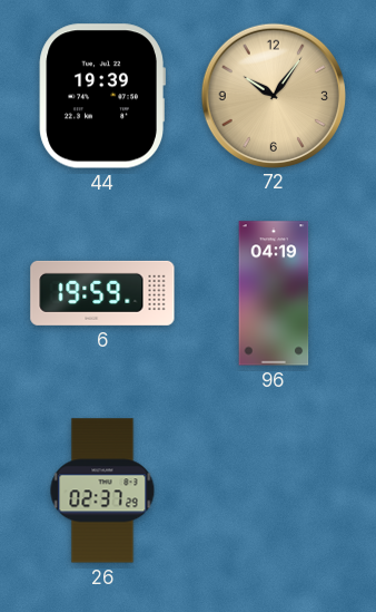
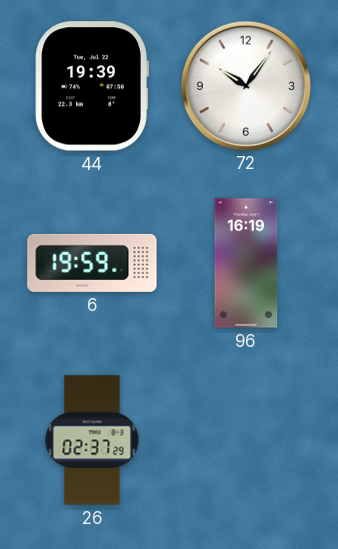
72 dial: champagne -> white (245, 85)
96: 04:19 -> 16:19 (246, 263)
